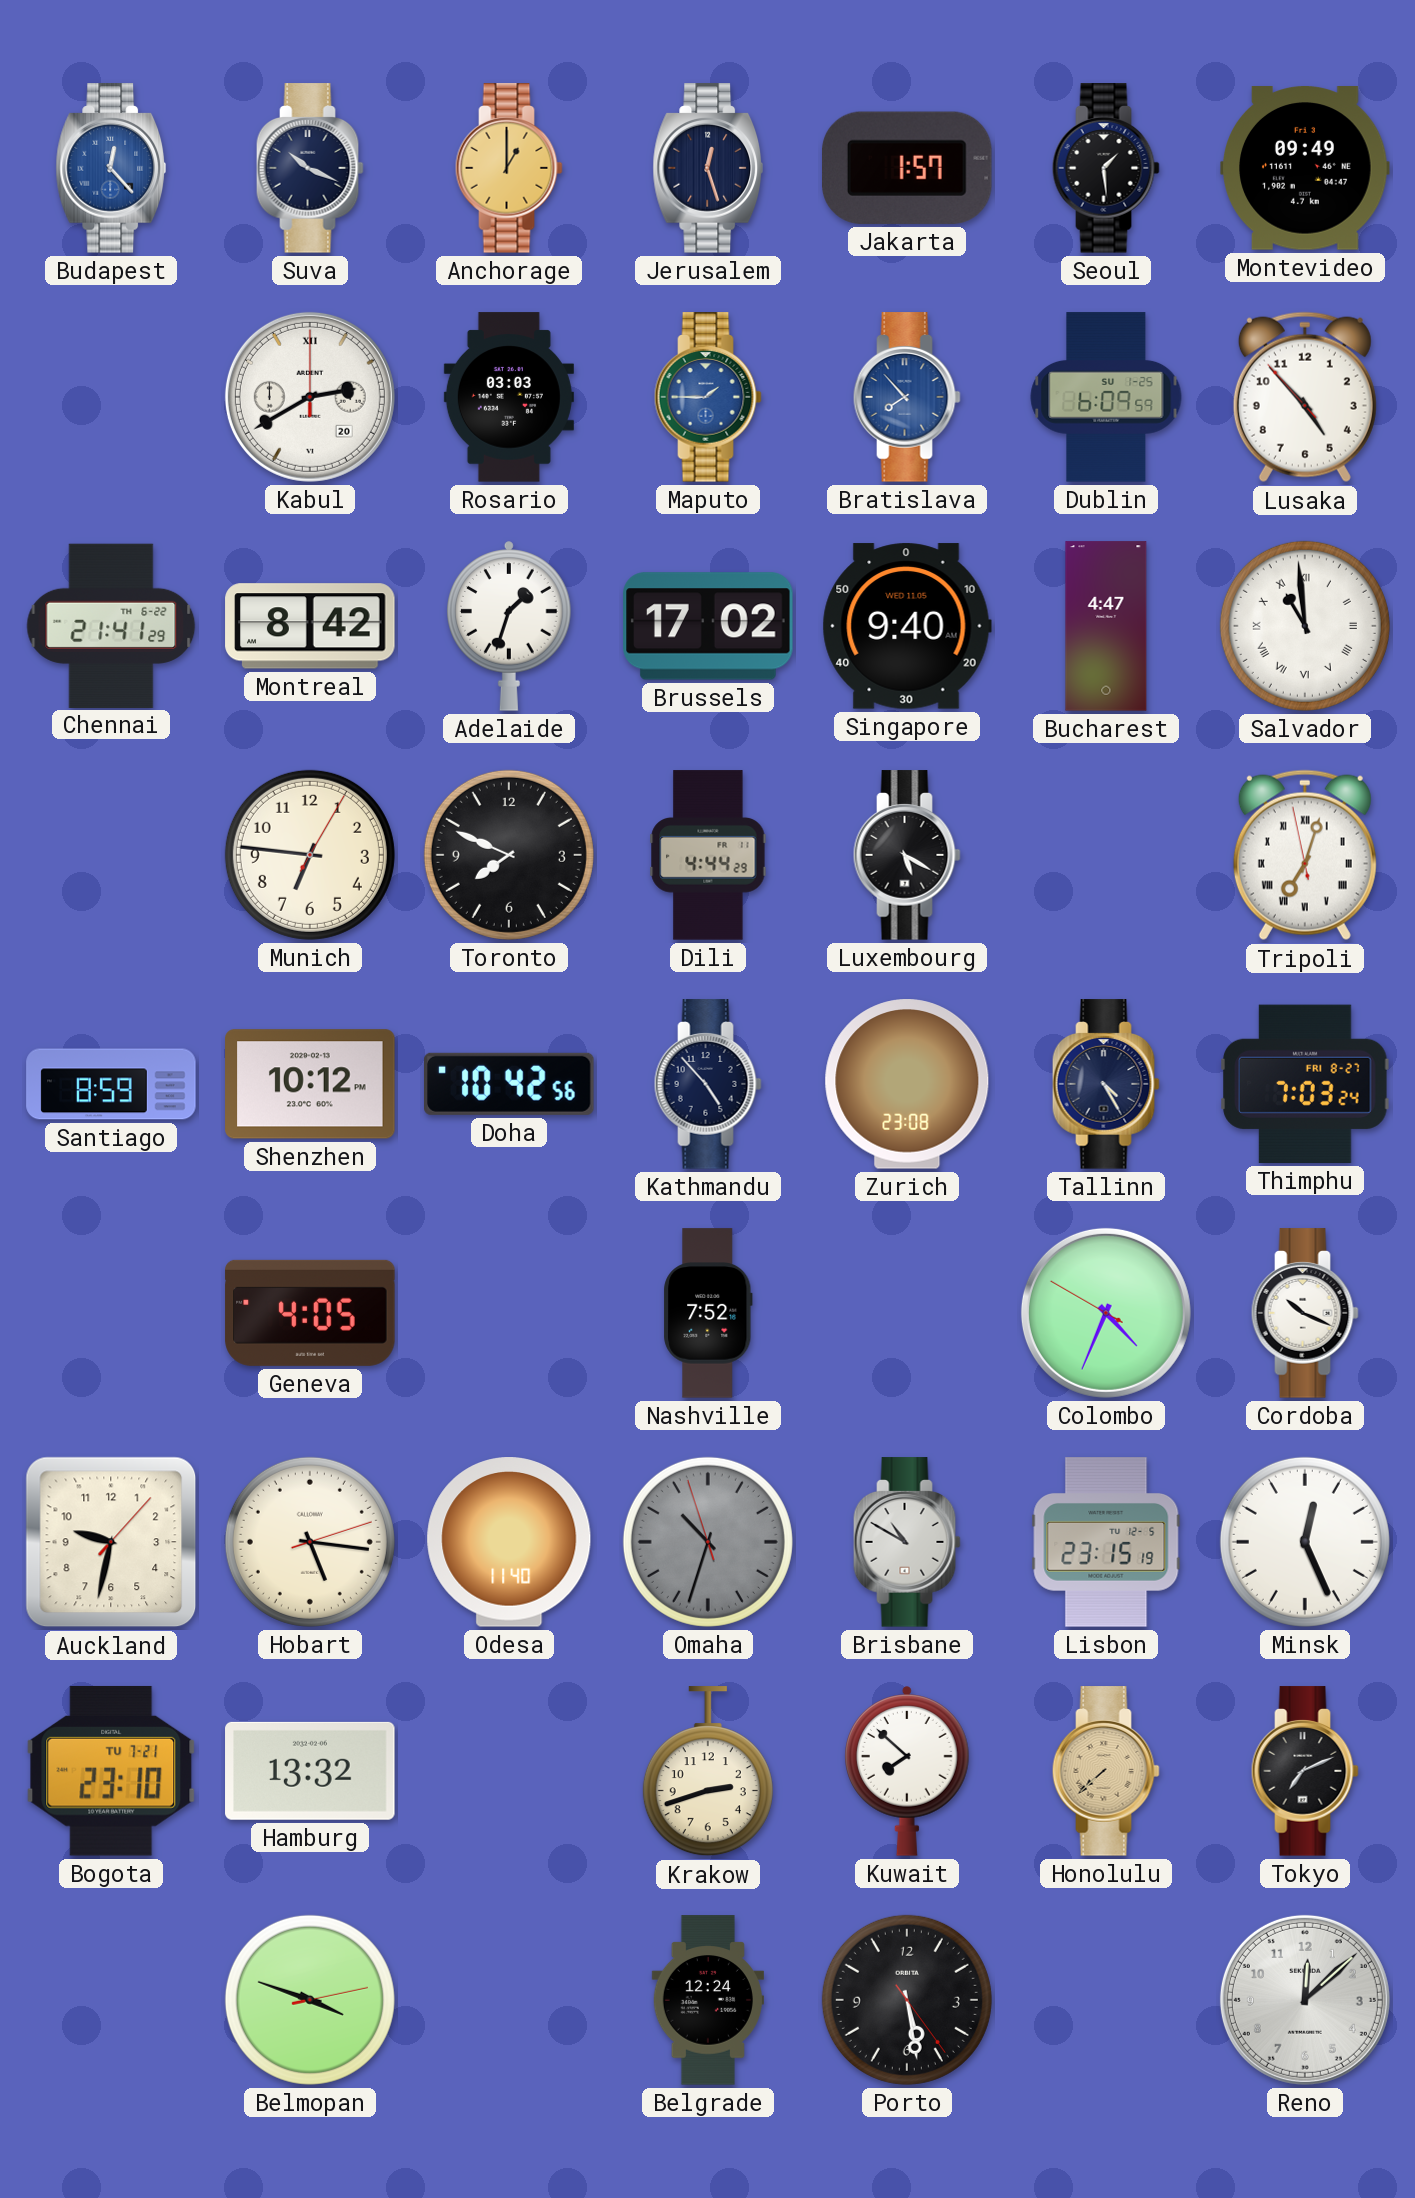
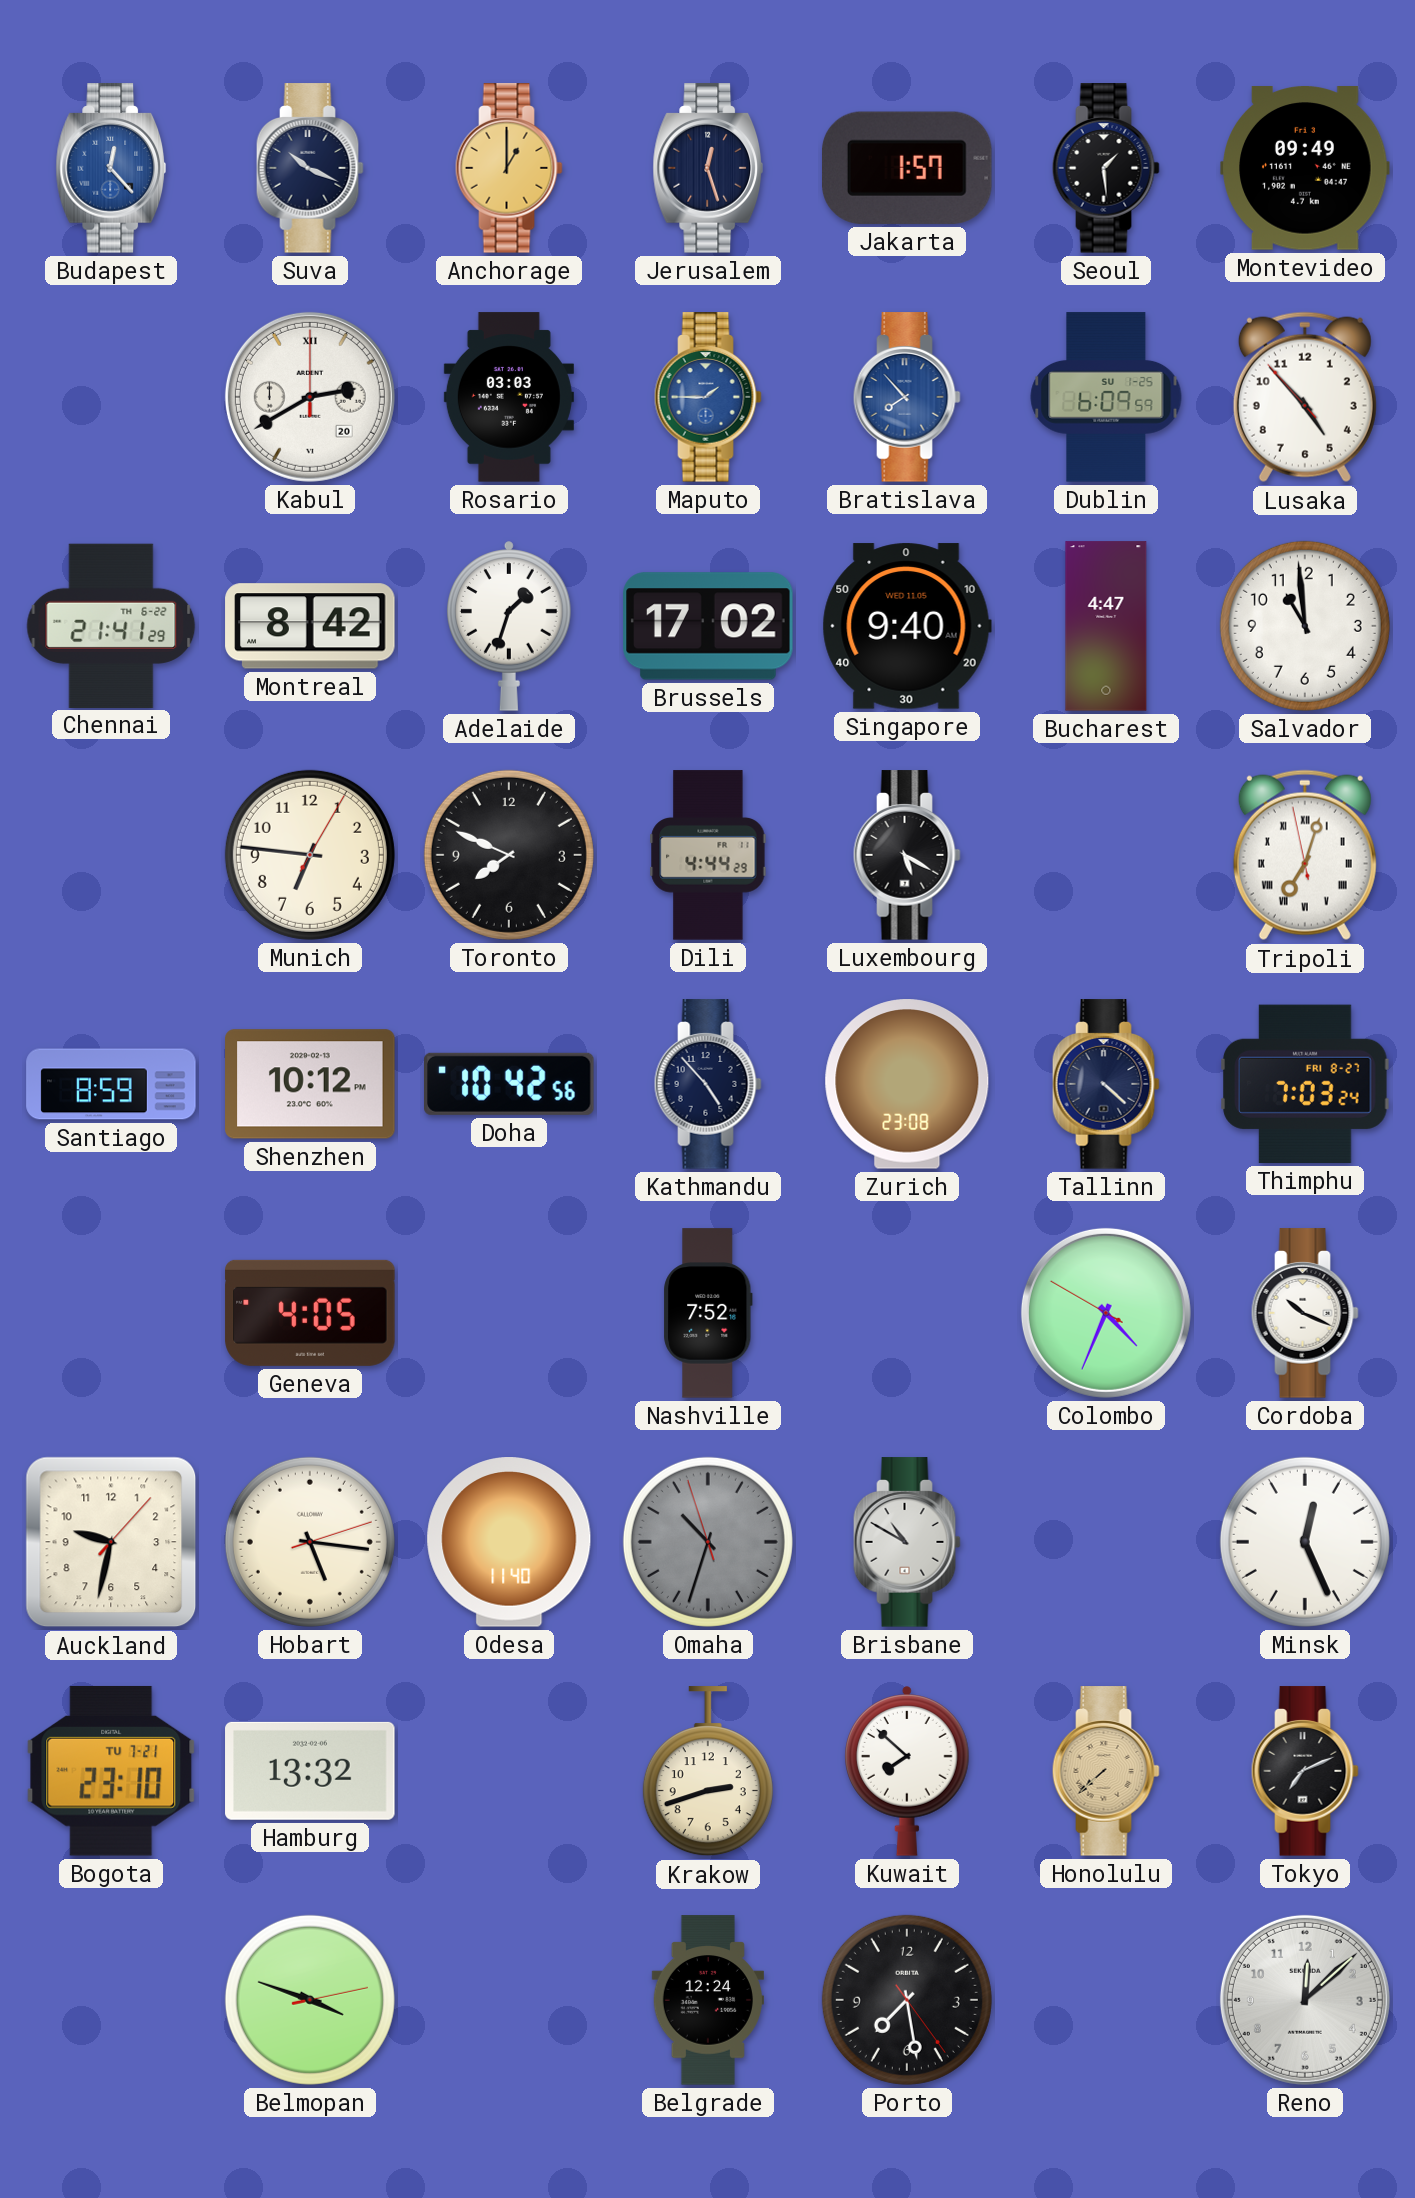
Salvador numerals: Roman -> Arabic (1305, 626)
Tallinn: 4:25 -> 4:22 (1106, 1084)
Lisbon: 23:15 -> none (1106, 1542)
Porto: 5:28 -> 7:28 (907, 2000)
